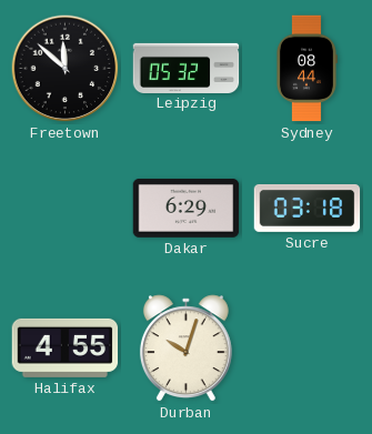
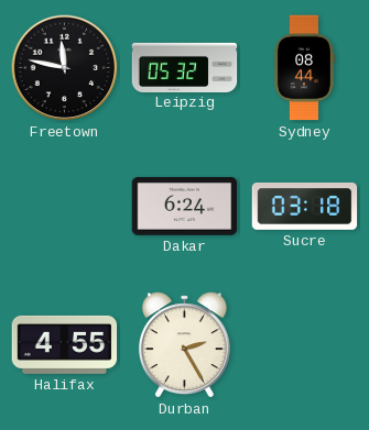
Freetown: 11:52 -> 11:47 (65, 68)
Dakar: 6:29 -> 6:24 (185, 206)
Durban: 10:03 -> 2:25 (184, 345)
